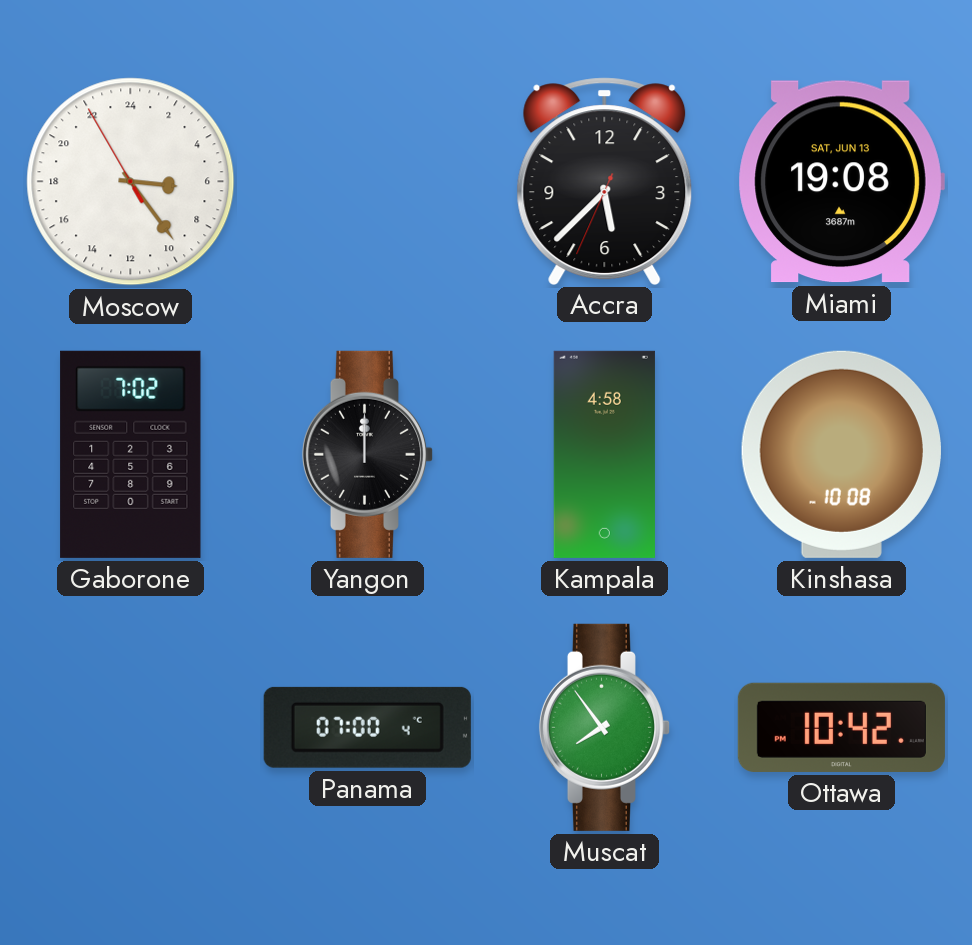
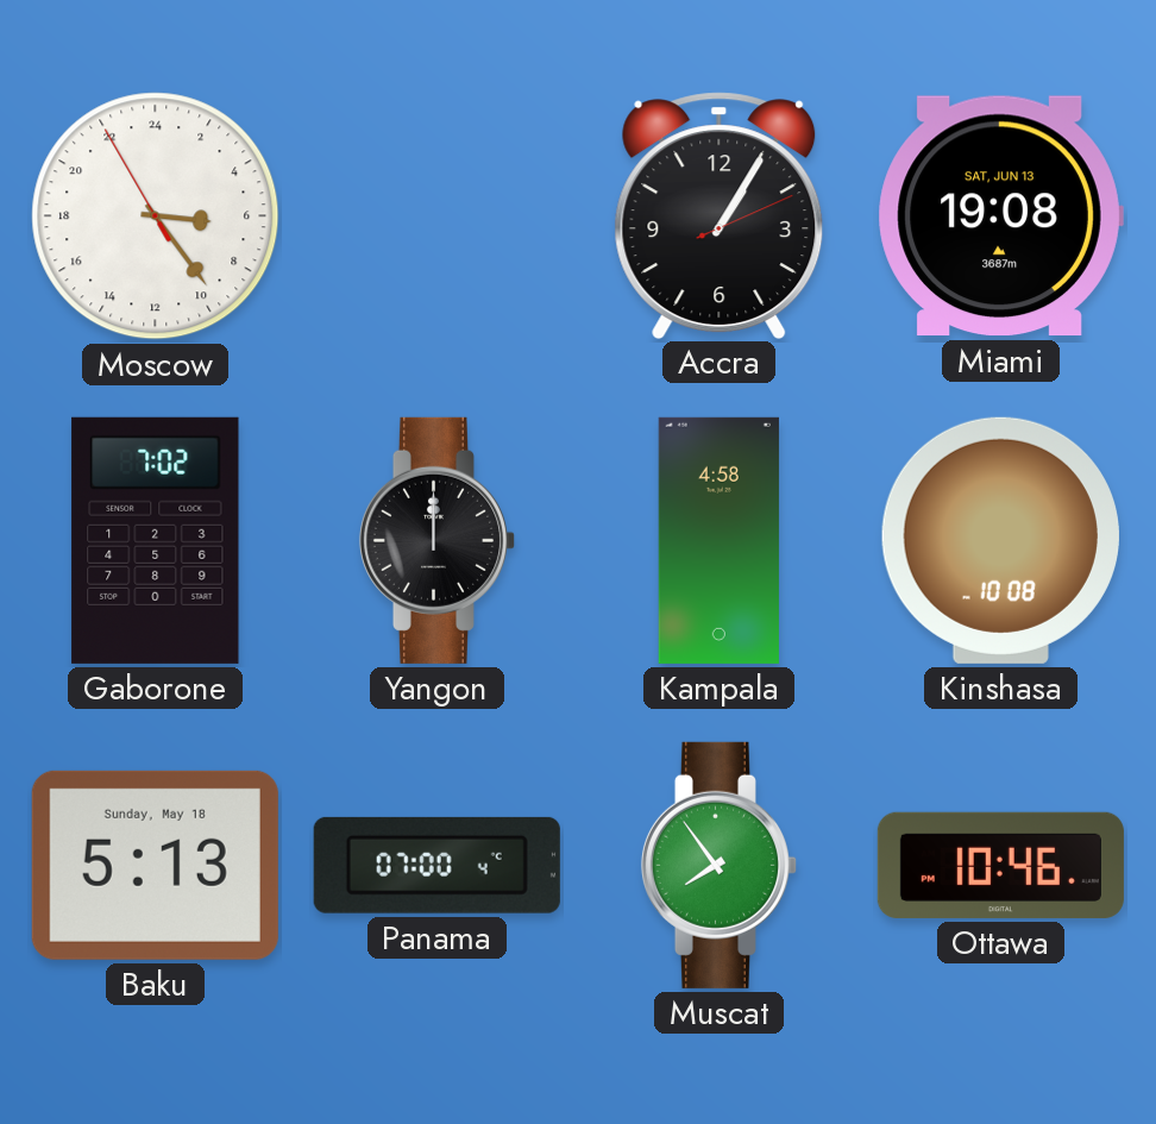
Accra: 5:37 -> 1:05 (720, 215)
Baku: none -> 5:13 (155, 865)
Ottawa: 10:42 -> 10:46 (1000, 865)
